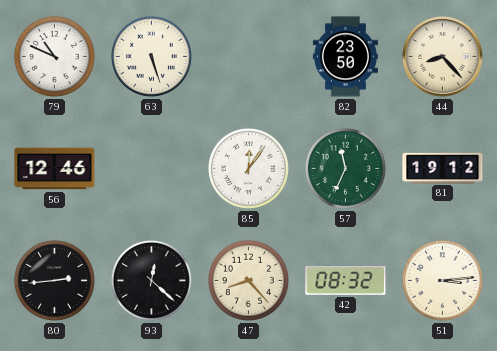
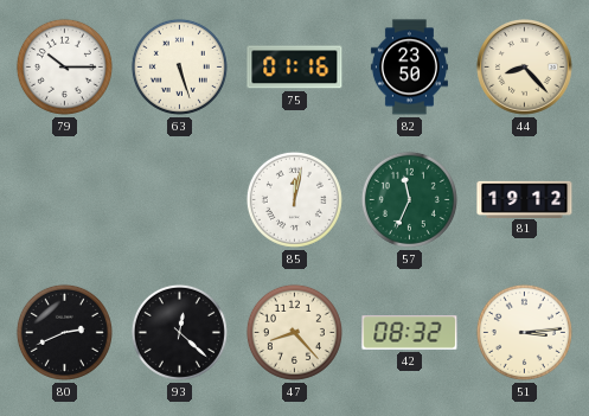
79: 10:49 -> 10:15 (64, 66)
75: none -> 01:16 (295, 68)
56: 12:46 -> none (55, 169)
85: 12:06 -> 12:02 (294, 199)
80: 2:44 -> 2:41 (64, 332)
